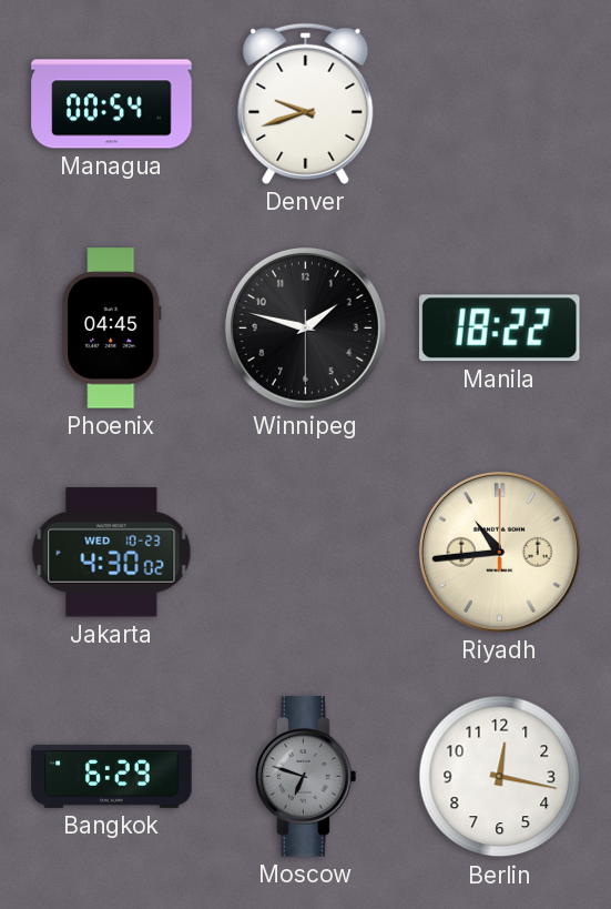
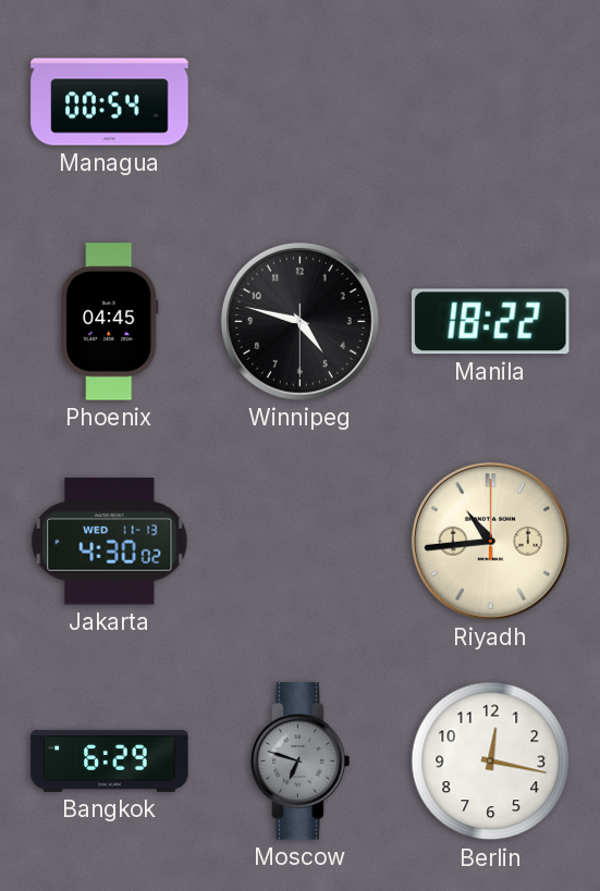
Denver: 9:42 -> none (306, 103)
Winnipeg: 1:47 -> 4:47 (299, 321)
Jakarta date: WED 10-23 -> WED 11-13 (110, 542)
